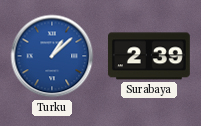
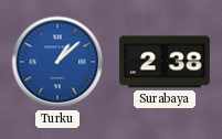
Surabaya: 2:39 -> 2:38 (165, 62)
